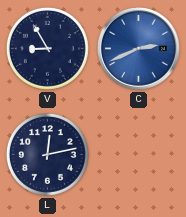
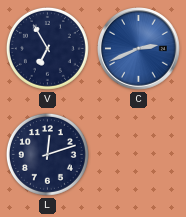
V: 8:55 -> 6:55 (47, 48)
L: 12:13 -> 12:12 (47, 154)
